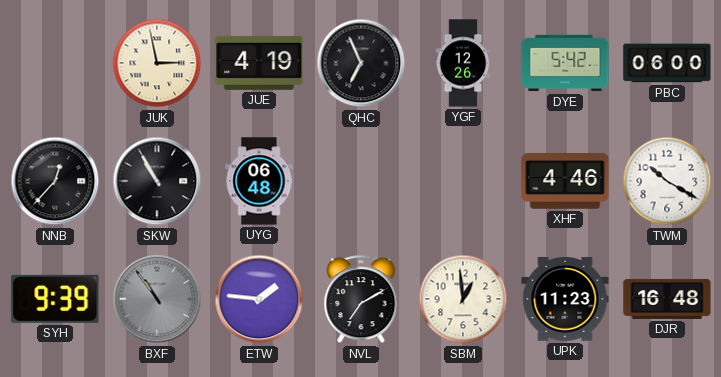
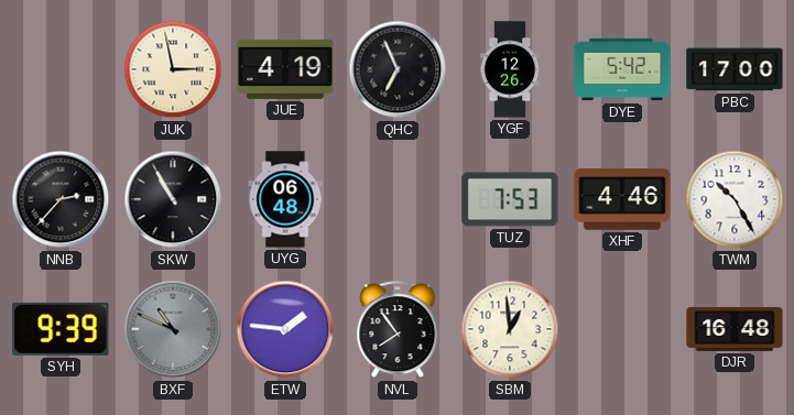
PBC: 06:00 -> 17:00 (735, 69)
NNB: 12:37 -> 2:37 (61, 199)
TUZ: none -> 7:53 (510, 199)
TWM: 10:20 -> 10:25 (735, 199)
BXF: 10:54 -> 10:49 (173, 329)
NVL: 7:10 -> 7:54 (398, 330)
UPK: 11:23 -> none (565, 299)
